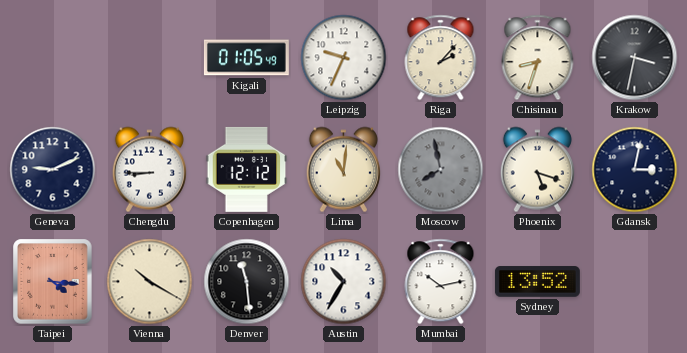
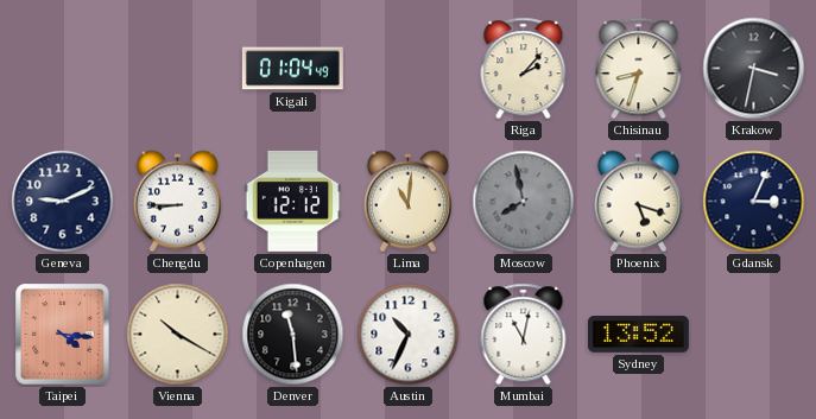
Kigali: 01:05 -> 01:04 (292, 69)
Leipzig: 9:34 -> none (344, 58)
Gdansk: 3:02 -> 3:04 (754, 202)
Austin: 10:35 -> 10:34 (409, 335)
Mumbai: 10:13 -> 11:02 (524, 335)
